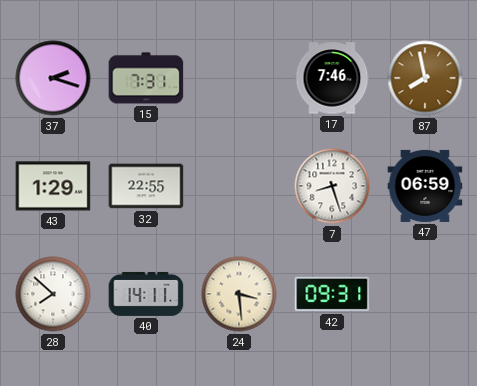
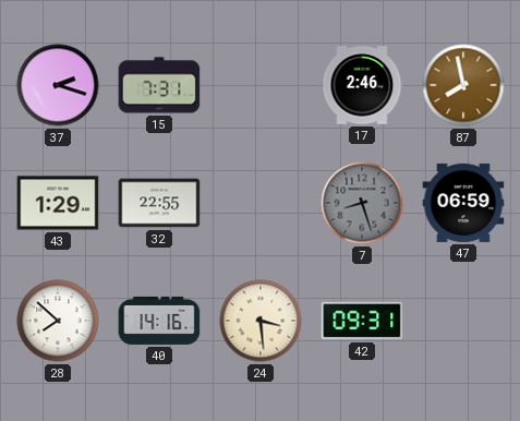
17: 7:46 -> 2:46 (362, 85)
7 dial: white -> grey (362, 203)
40: 14:11 -> 14:16 (159, 321)
